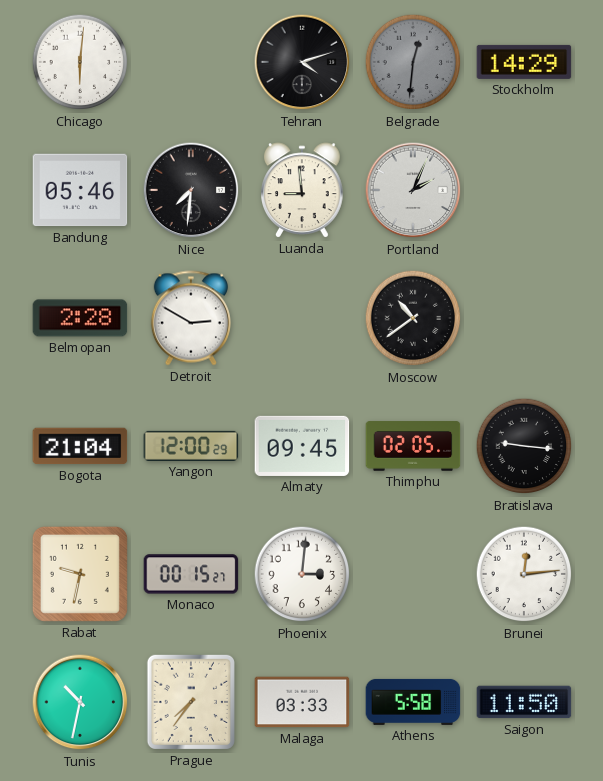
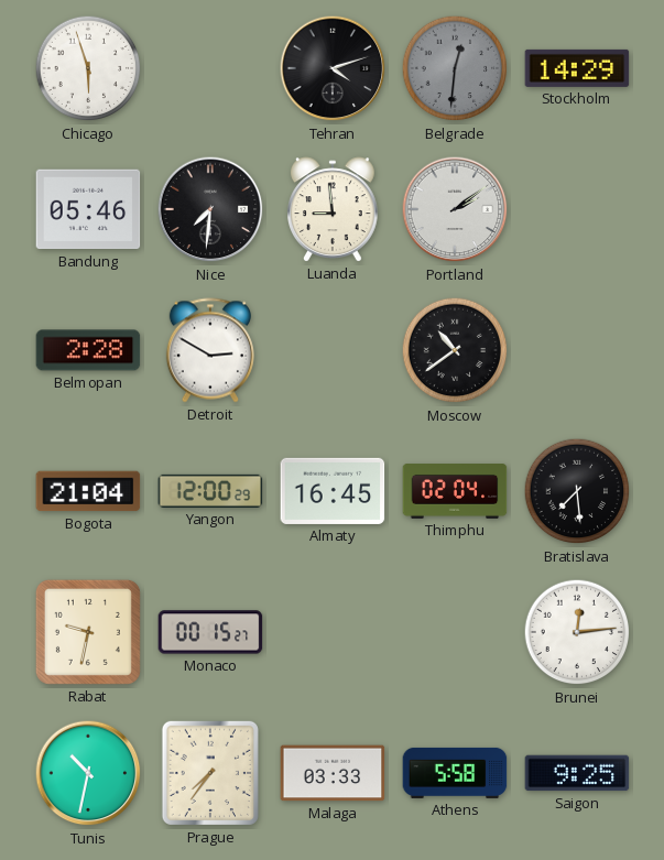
Chicago: 6:01 -> 5:57 (88, 68)
Portland: 2:04 -> 2:09 (455, 209)
Almaty: 09:45 -> 16:45 (333, 491)
Thimphu: 02:05 -> 02:04 (455, 491)
Bratislava: 9:16 -> 7:29 (577, 491)
Phoenix: 3:01 -> none (302, 574)
Saigon: 11:50 -> 9:25 (577, 773)
